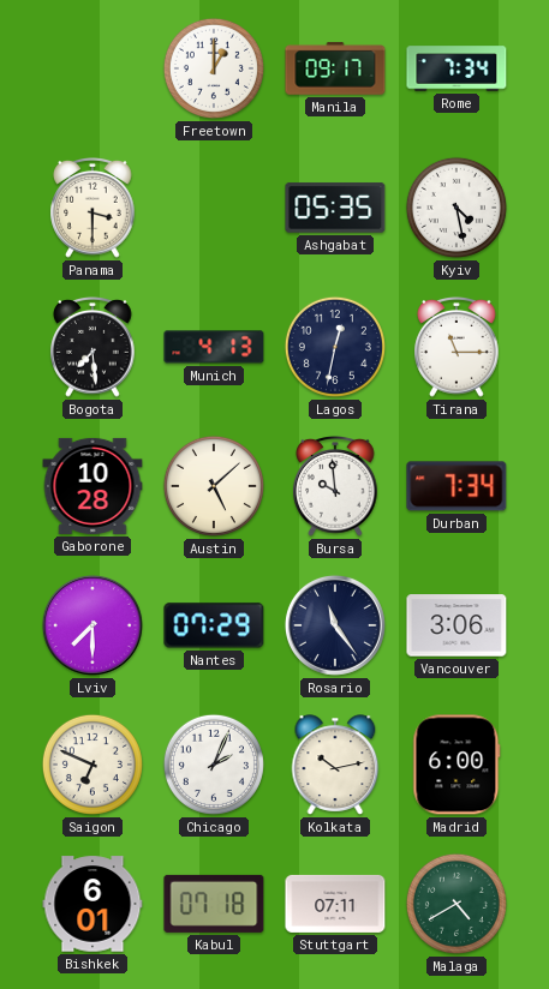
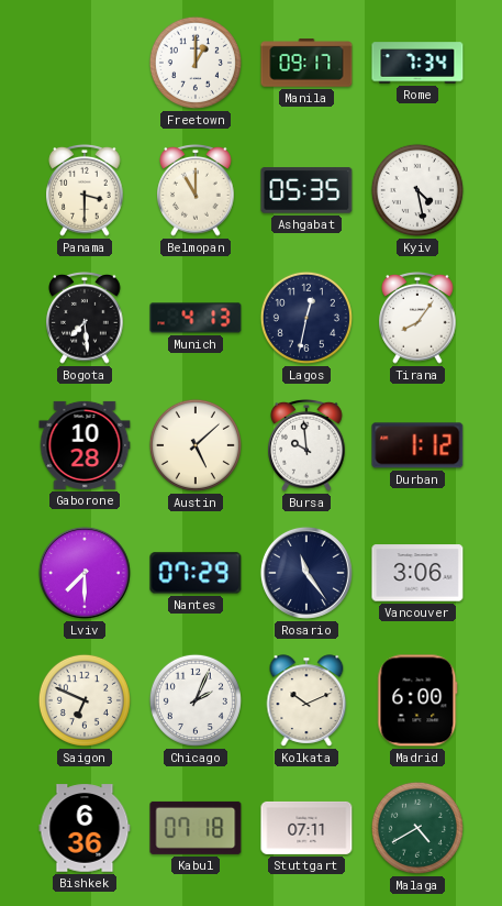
Belmopan: none -> 11:00 (196, 191)
Tirana: 11:15 -> 8:06 (417, 319)
Durban: 7:34 -> 1:12 (417, 445)
Kolkata: 10:13 -> 10:11 (306, 700)
Bishkek: 6:01 -> 6:36 (85, 828)
